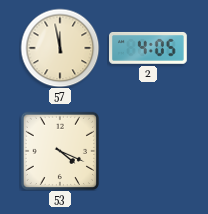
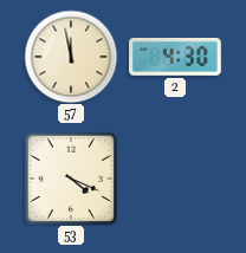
2: 4:05 -> 4:30 (176, 57)
